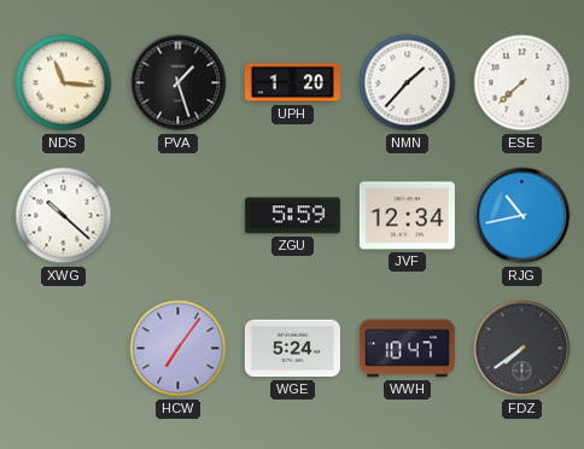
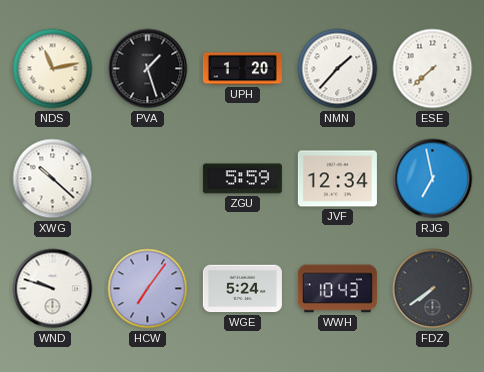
NDS: 11:16 -> 11:13 (53, 69)
RJG: 10:43 -> 6:58 (433, 179)
WND: none -> 9:48 (53, 289)
WWH: 10:47 -> 10:43 (337, 289)
